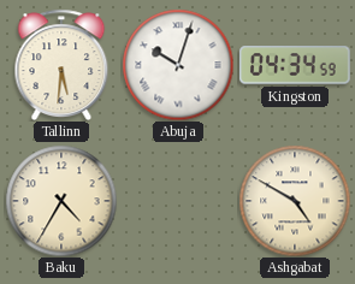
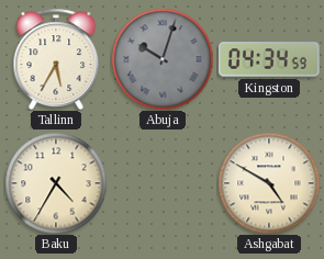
Tallinn: 5:31 -> 5:35 (56, 58)
Abuja dial: white -> grey (163, 59)
